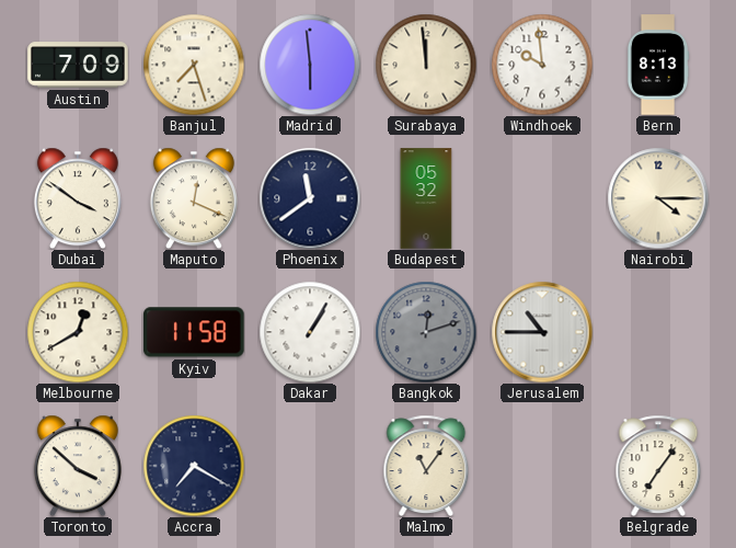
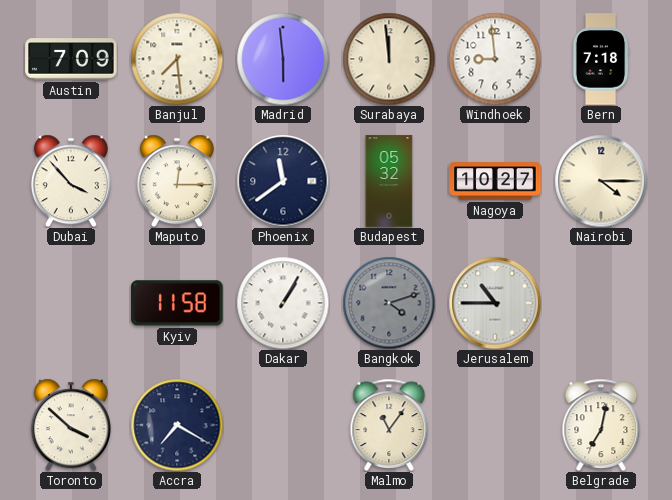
Banjul: 7:27 -> 7:29 (177, 59)
Windhoek: 9:59 -> 8:59 (495, 59)
Bern: 8:13 -> 7:18 (601, 59)
Dubai: 3:51 -> 3:53 (71, 181)
Maputo: 12:19 -> 12:15 (177, 181)
Nagoya: none -> 10:27 (495, 181)
Melbourne: 12:40 -> none (78, 332)
Bangkok: 12:12 -> 4:12 (389, 303)
Belgrade: 7:06 -> 7:02 (601, 424)
